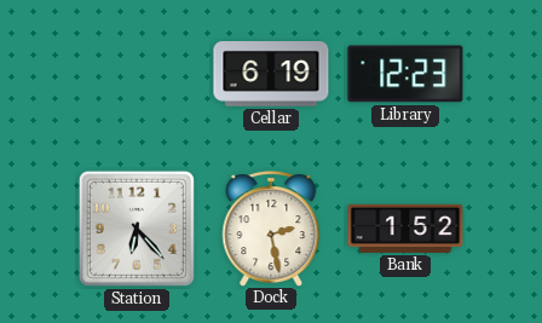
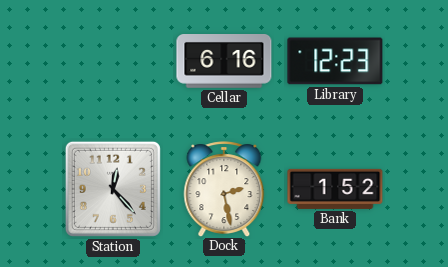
Cellar: 6:19 -> 6:16 (224, 62)
Station: 6:23 -> 12:23 (113, 189)
